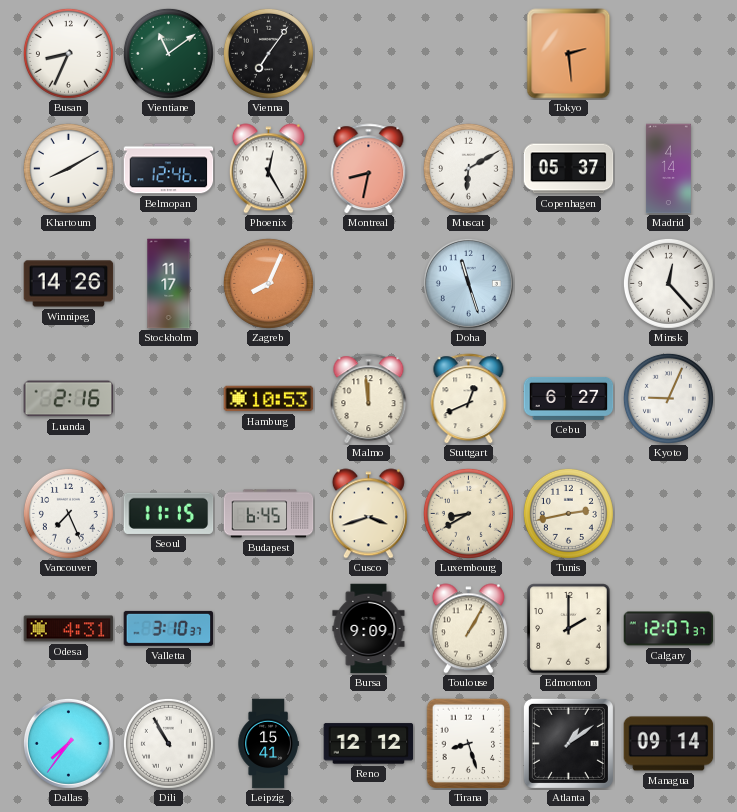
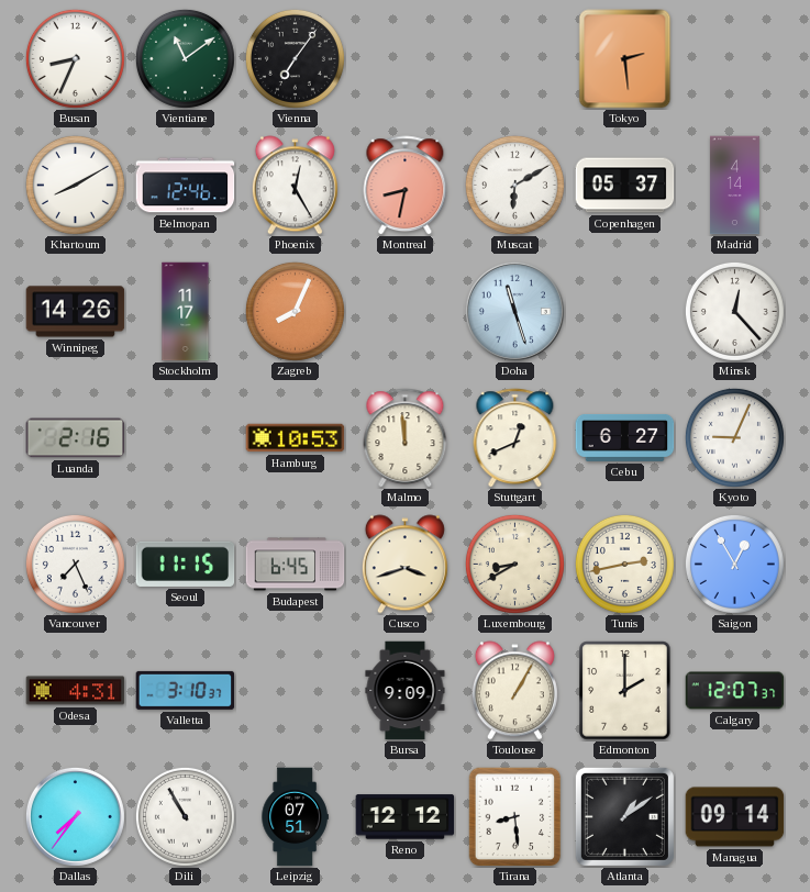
Saigon: none -> 12:55 (734, 564)
Leipzig: 15:41 -> 07:51 (295, 817)
Tirana: 8:27 -> 8:29 (515, 817)
